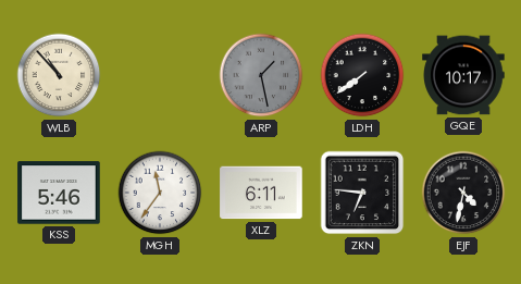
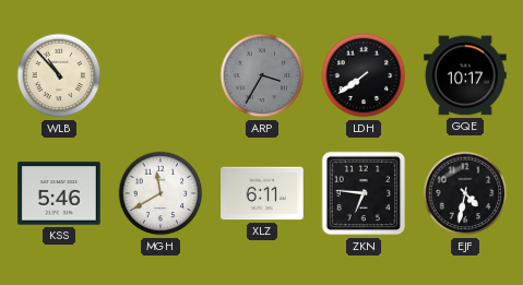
ARP: 1:28 -> 3:35 (262, 75)
MGH: 11:36 -> 11:40 (161, 193)
